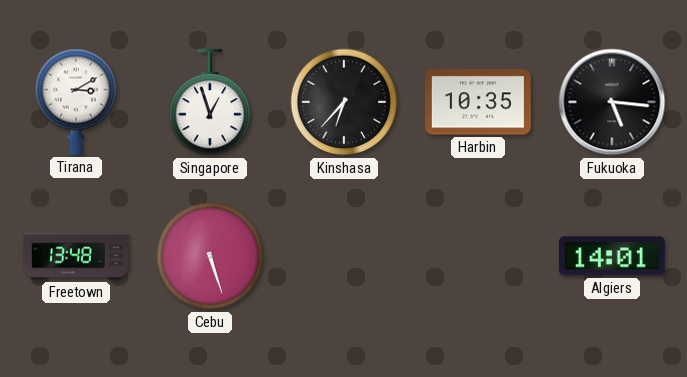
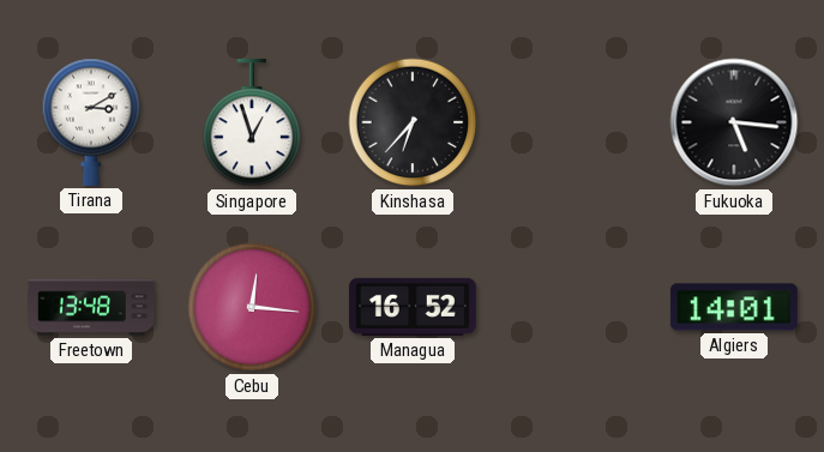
Harbin: 10:35 -> none (478, 102)
Cebu: 5:27 -> 12:16 (252, 307)
Managua: none -> 16:52 (413, 307)
